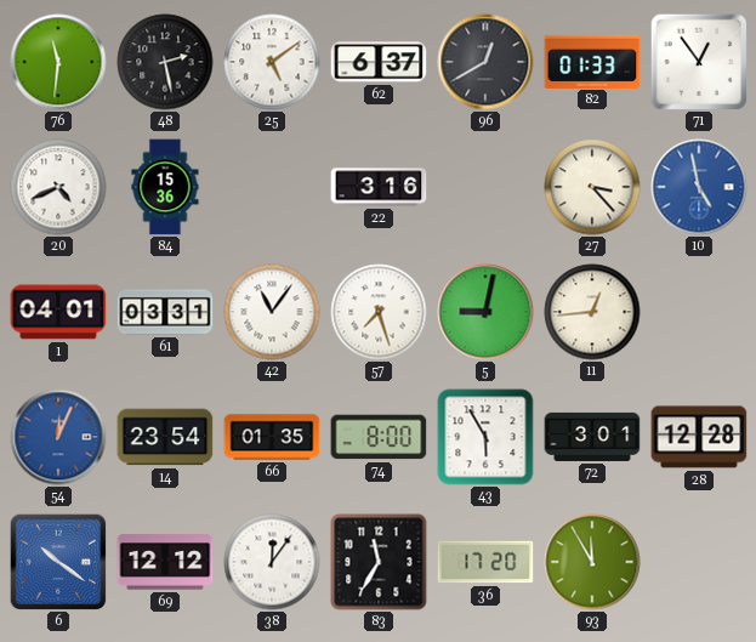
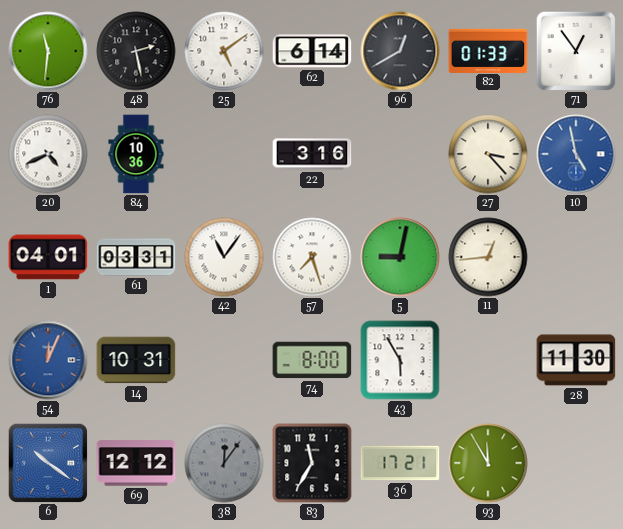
62: 6:37 -> 6:14 (312, 51)
84: 15:36 -> 10:36 (136, 154)
14: 23:54 -> 10:31 (136, 360)
66: 01:35 -> none (272, 437)
72: 3:01 -> none (592, 437)
28: 12:28 -> 11:30 (576, 360)
38 dial: white -> grey (224, 463)
36: 17:20 -> 17:21 (400, 463)
